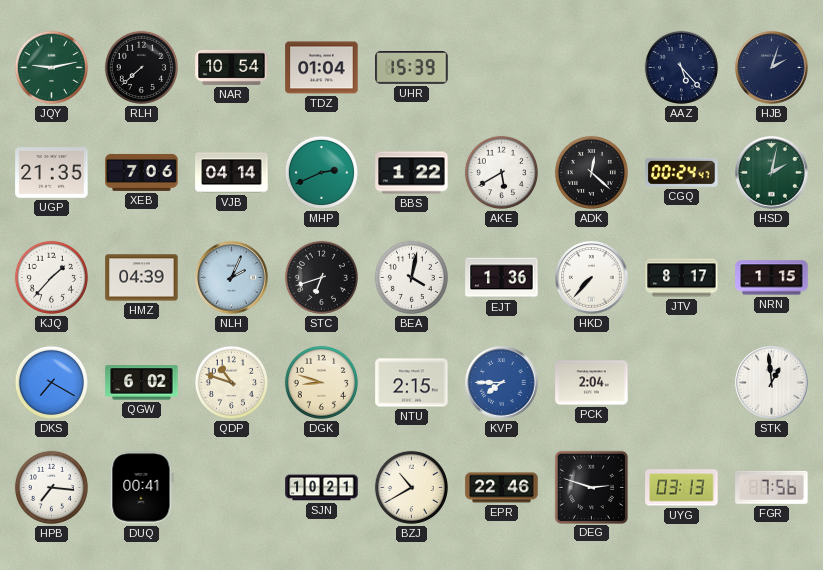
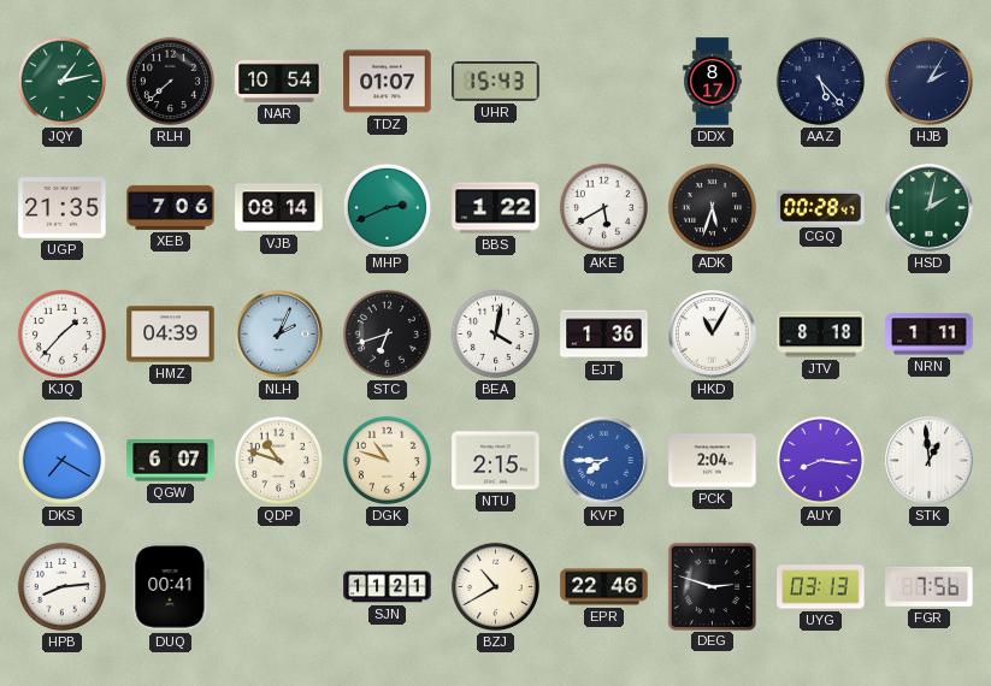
JQY: 9:13 -> 1:13 (61, 81)
TDZ: 01:04 -> 01:07 (388, 82)
UHR: 15:39 -> 15:43 (496, 82)
DDX: none -> 8:17 (713, 82)
HJB: 2:03 -> 2:05 (930, 82)
VJB: 04:14 -> 08:14 (279, 208)
ADK: 12:22 -> 5:33 (712, 207)
CGQ: 00:24 -> 00:28 (821, 207)
HKD: 7:37 -> 11:05 (713, 335)
JTV: 8:17 -> 8:18 (821, 335)
NRN: 1:15 -> 1:11 (930, 335)
QGW: 6:02 -> 6:07 (171, 461)
DGK: 8:48 -> 10:48 (387, 460)
AUY: none -> 8:16 (820, 460)
HPB: 7:16 -> 8:14 (61, 586)
SJN: 10:21 -> 11:21 (388, 587)
